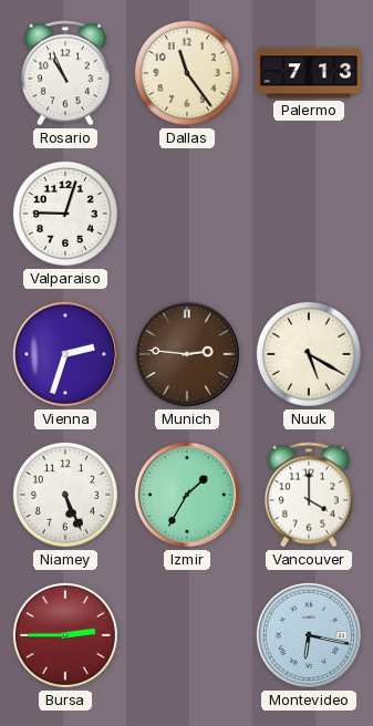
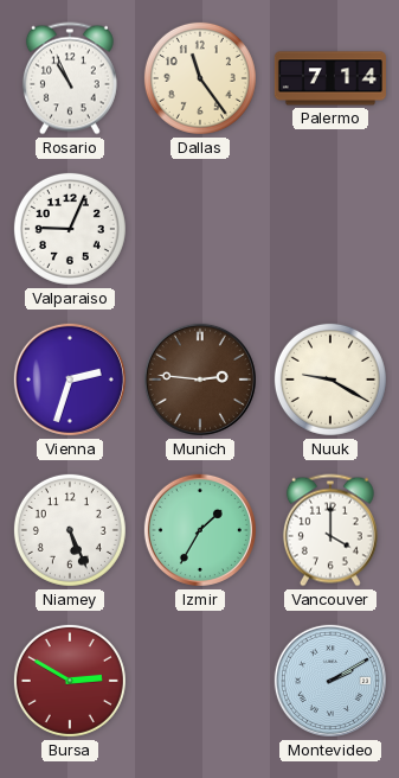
Palermo: 7:13 -> 7:14 (330, 78)
Valparaiso: 9:03 -> 9:04 (70, 229)
Nuuk: 5:20 -> 9:20 (330, 380)
Bursa: 2:45 -> 2:50 (70, 681)
Montevideo: 6:17 -> 2:10 (330, 681)
